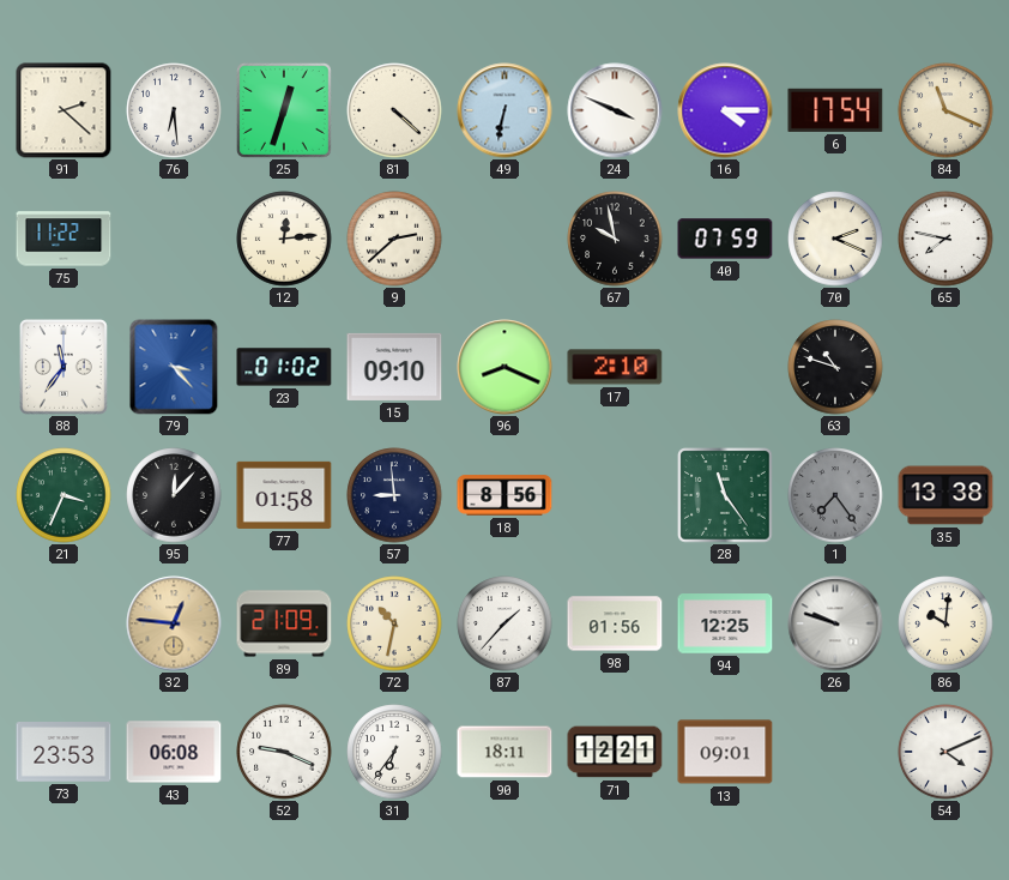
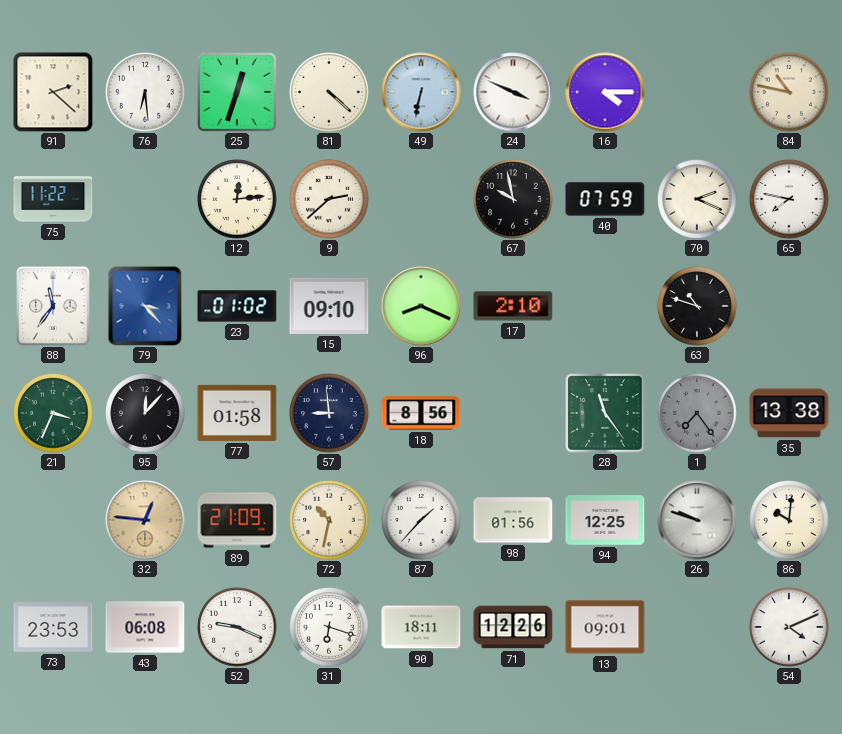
6: 17:54 -> none (835, 110)
84: 11:19 -> 10:47 (789, 92)
31: 6:36 -> 6:18 (329, 627)
71: 12:21 -> 12:26 (513, 627)
